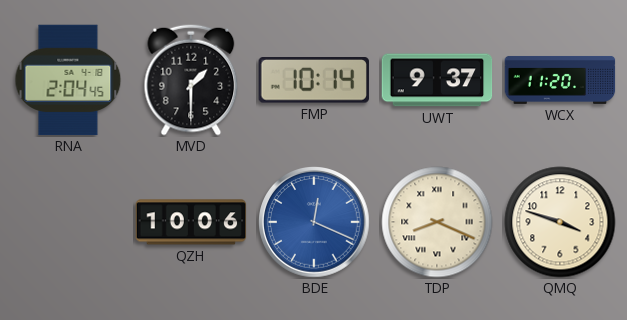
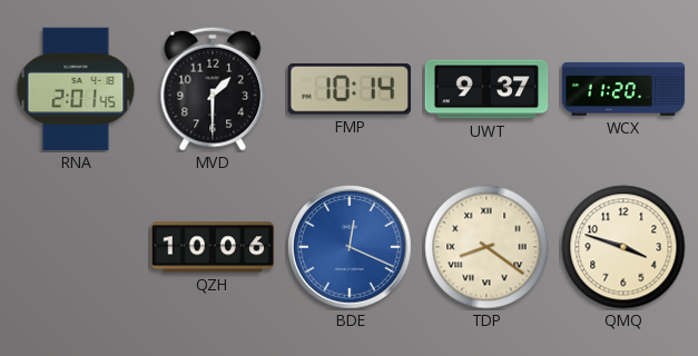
RNA: 2:04 -> 2:01 (76, 89)
TDP: 8:19 -> 8:21 (486, 247)
